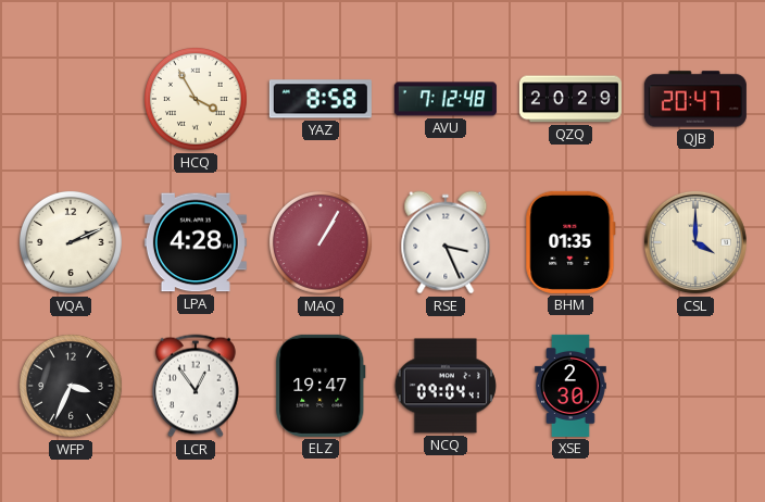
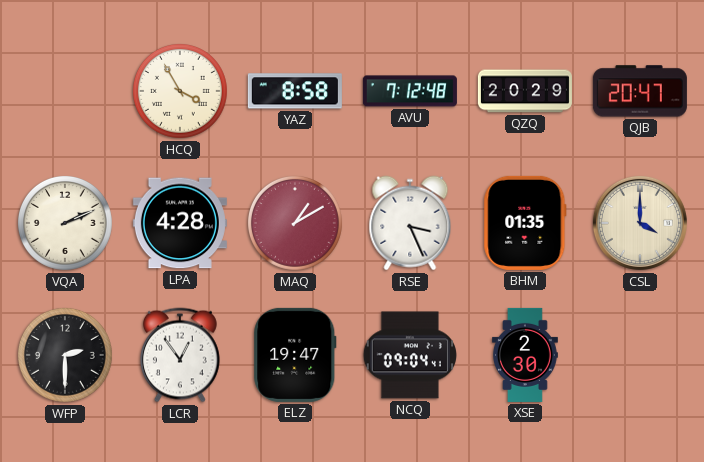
MAQ: 1:05 -> 1:10 (295, 223)
WFP: 3:34 -> 2:30 (65, 355)
